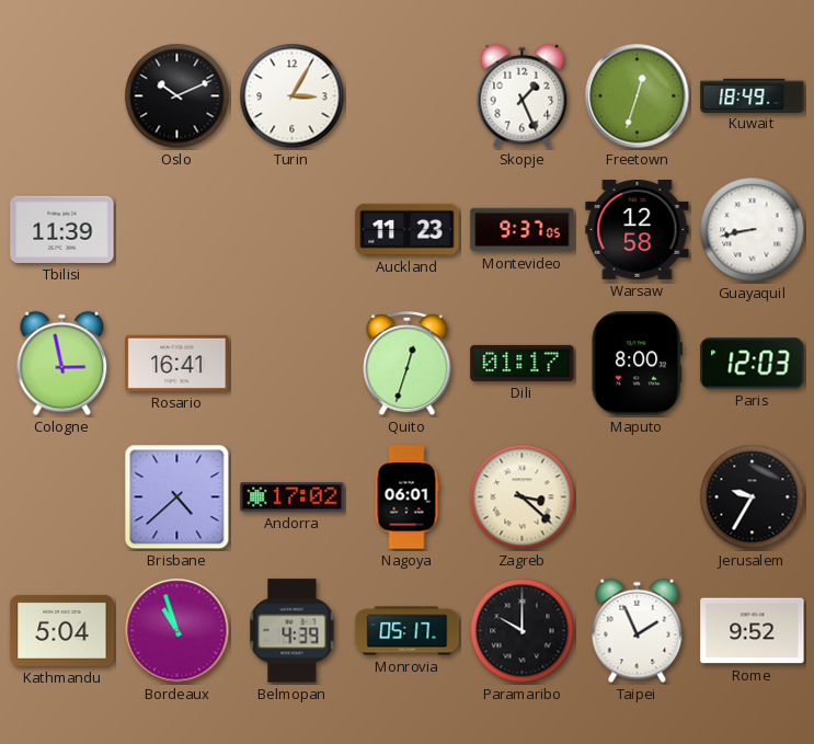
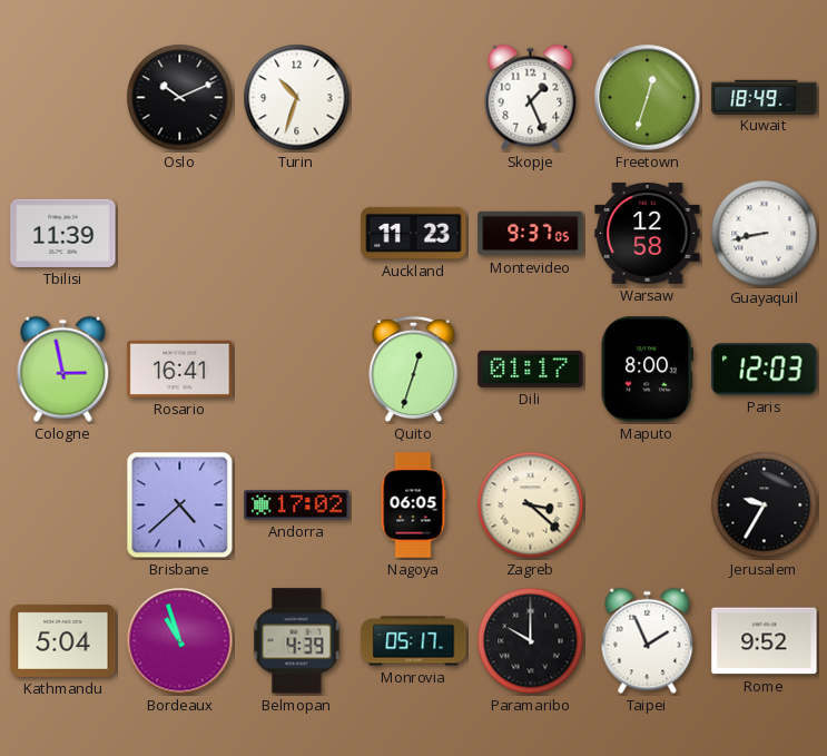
Turin: 3:05 -> 10:33 (297, 98)
Nagoya: 06:01 -> 06:05 (413, 505)
